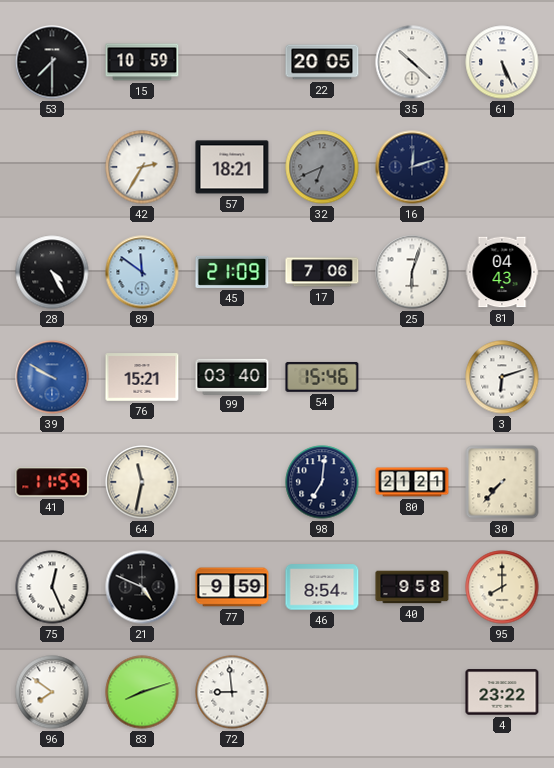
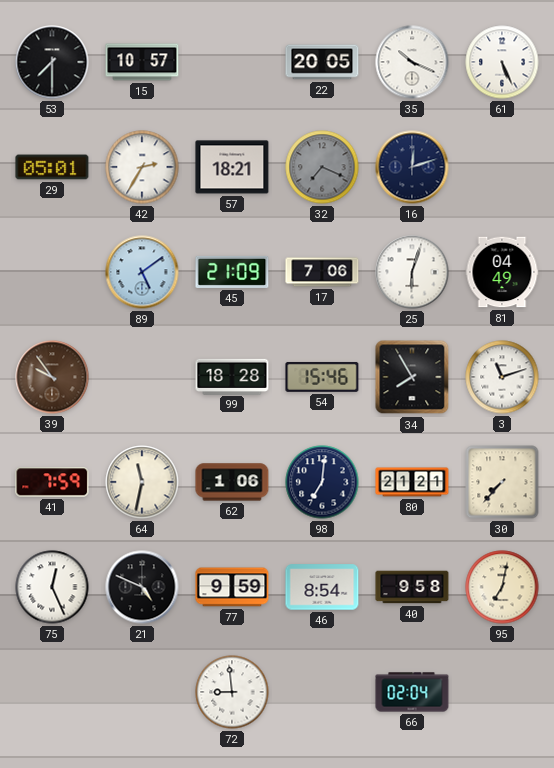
15: 10:59 -> 10:57 (142, 62)
35: 10:22 -> 10:19 (412, 62)
29: none -> 05:01 (52, 167)
32: 6:41 -> 7:19 (322, 167)
28: 4:25 -> none (52, 272)
89: 11:51 -> 5:09 (142, 272)
81: 04:43 -> 04:49 (502, 272)
39: 9:50 -> 9:54 (52, 377)
39 dial: blue -> brown (52, 377)
76: 15:21 -> none (142, 377)
99: 03:40 -> 18:28 (232, 376)
34: none -> 7:55 (412, 377)
3: 6:12 -> 11:12 (502, 377)
41: 11:59 -> 7:59 (52, 482)
62: none -> 1:06 (232, 482)
95: 8:00 -> 7:02 (502, 587)
96: 7:51 -> none (52, 692)
83: 8:12 -> none (142, 692)
66: none -> 02:04 (412, 692)
4: 23:22 -> none (502, 692)
